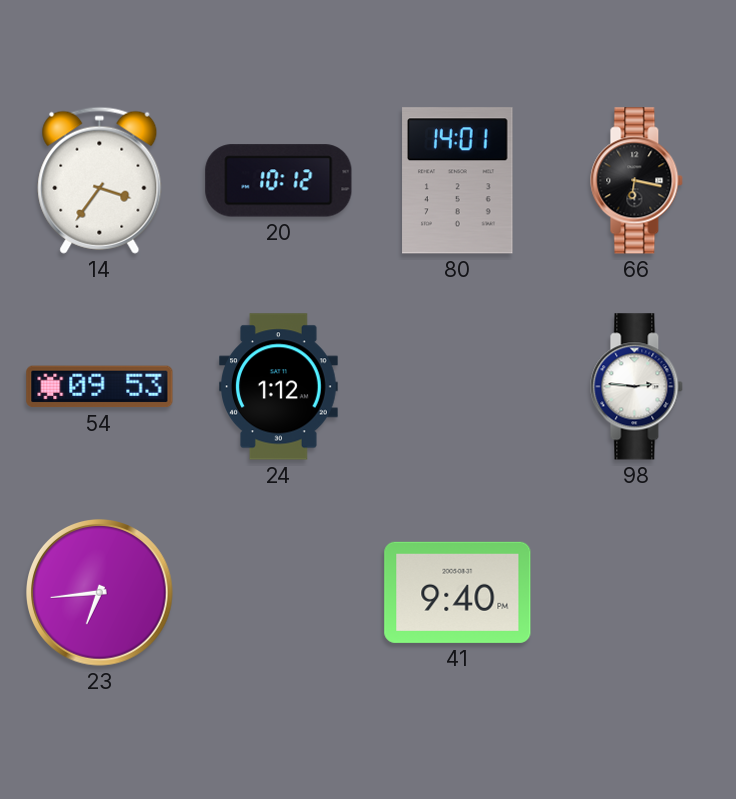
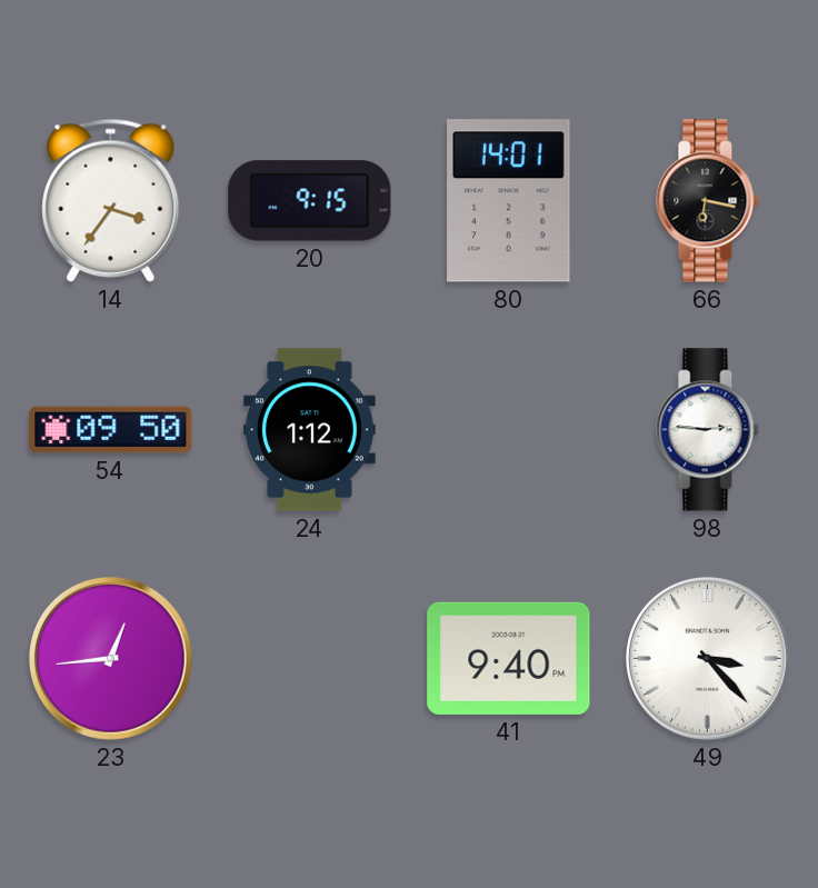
20: 10:12 -> 9:15 (310, 201)
54: 09:53 -> 09:50 (111, 430)
23: 6:44 -> 12:44 (111, 659)
49: none -> 3:23 (708, 659)
